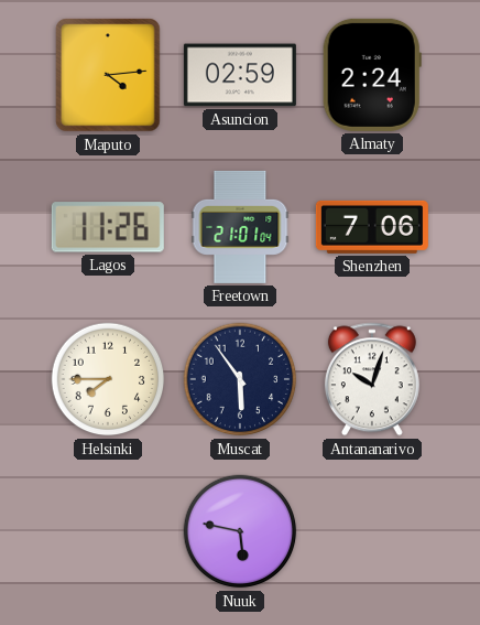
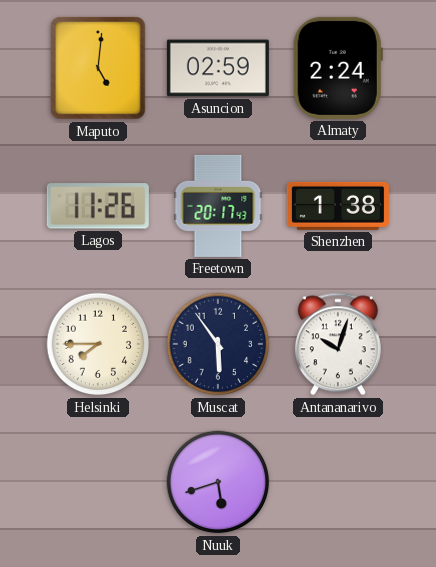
Maputo: 4:14 -> 5:01 (98, 68)
Freetown: 21:01 -> 20:17 (218, 206)
Shenzhen: 7:06 -> 1:38 (338, 206)
Nuuk: 5:47 -> 5:42 (218, 482)
